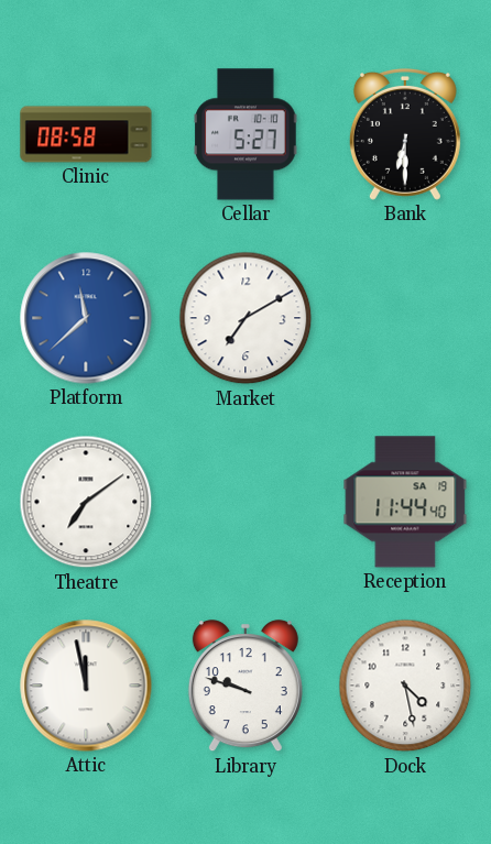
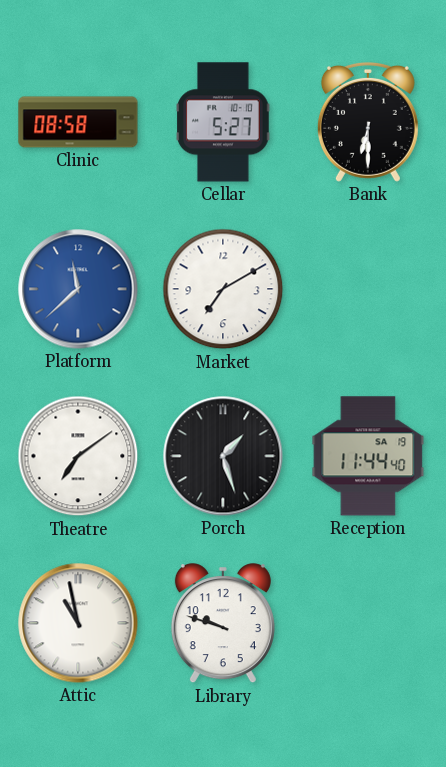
Porch: none -> 1:27 (223, 456)
Attic: 11:58 -> 10:58 (78, 623)
Dock: 4:28 -> none (405, 686)
